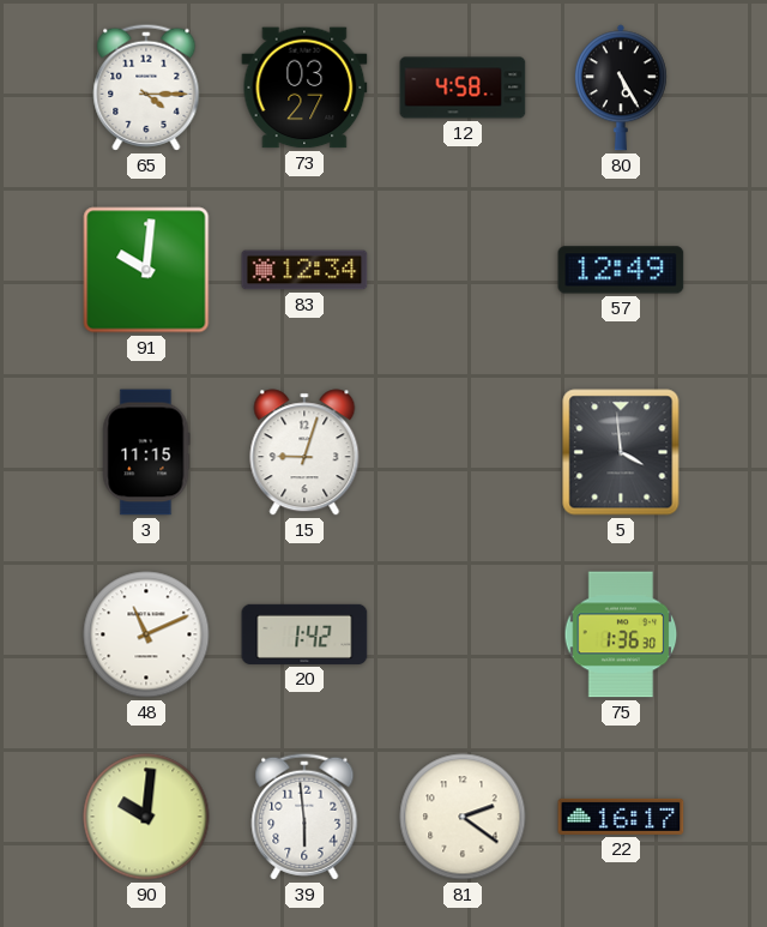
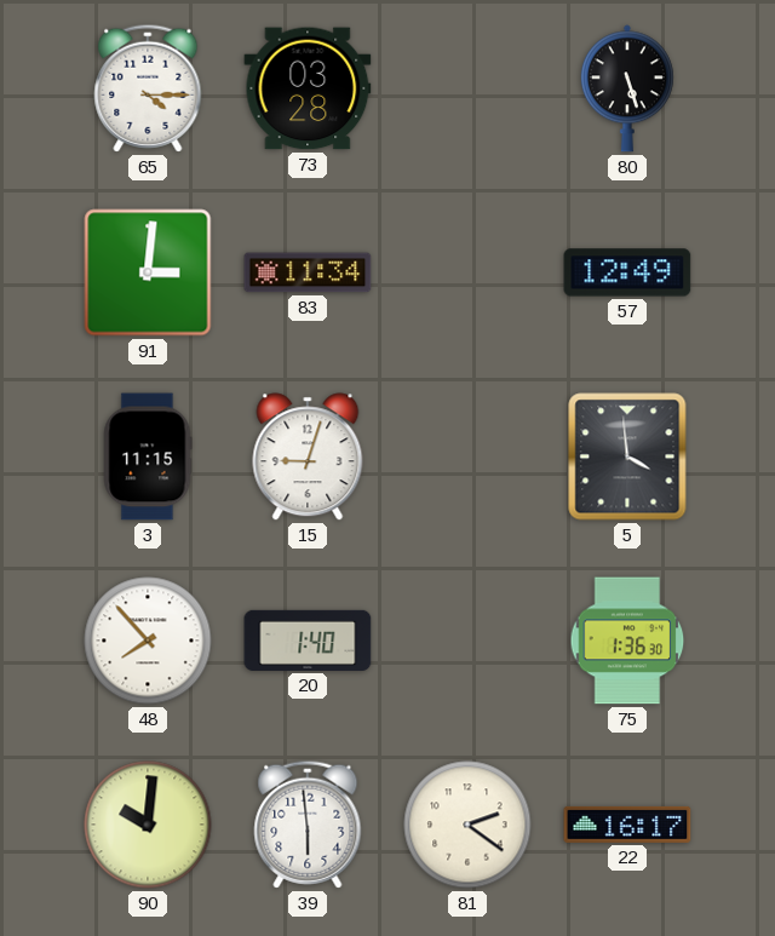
73: 03:27 -> 03:28 (308, 88)
12: 4:58 -> none (463, 88)
80: 5:25 -> 5:27 (627, 88)
91: 10:01 -> 3:01 (148, 272)
83: 12:34 -> 11:34 (308, 272)
48: 11:11 -> 7:53 (148, 641)
20: 1:42 -> 1:40 (308, 641)
